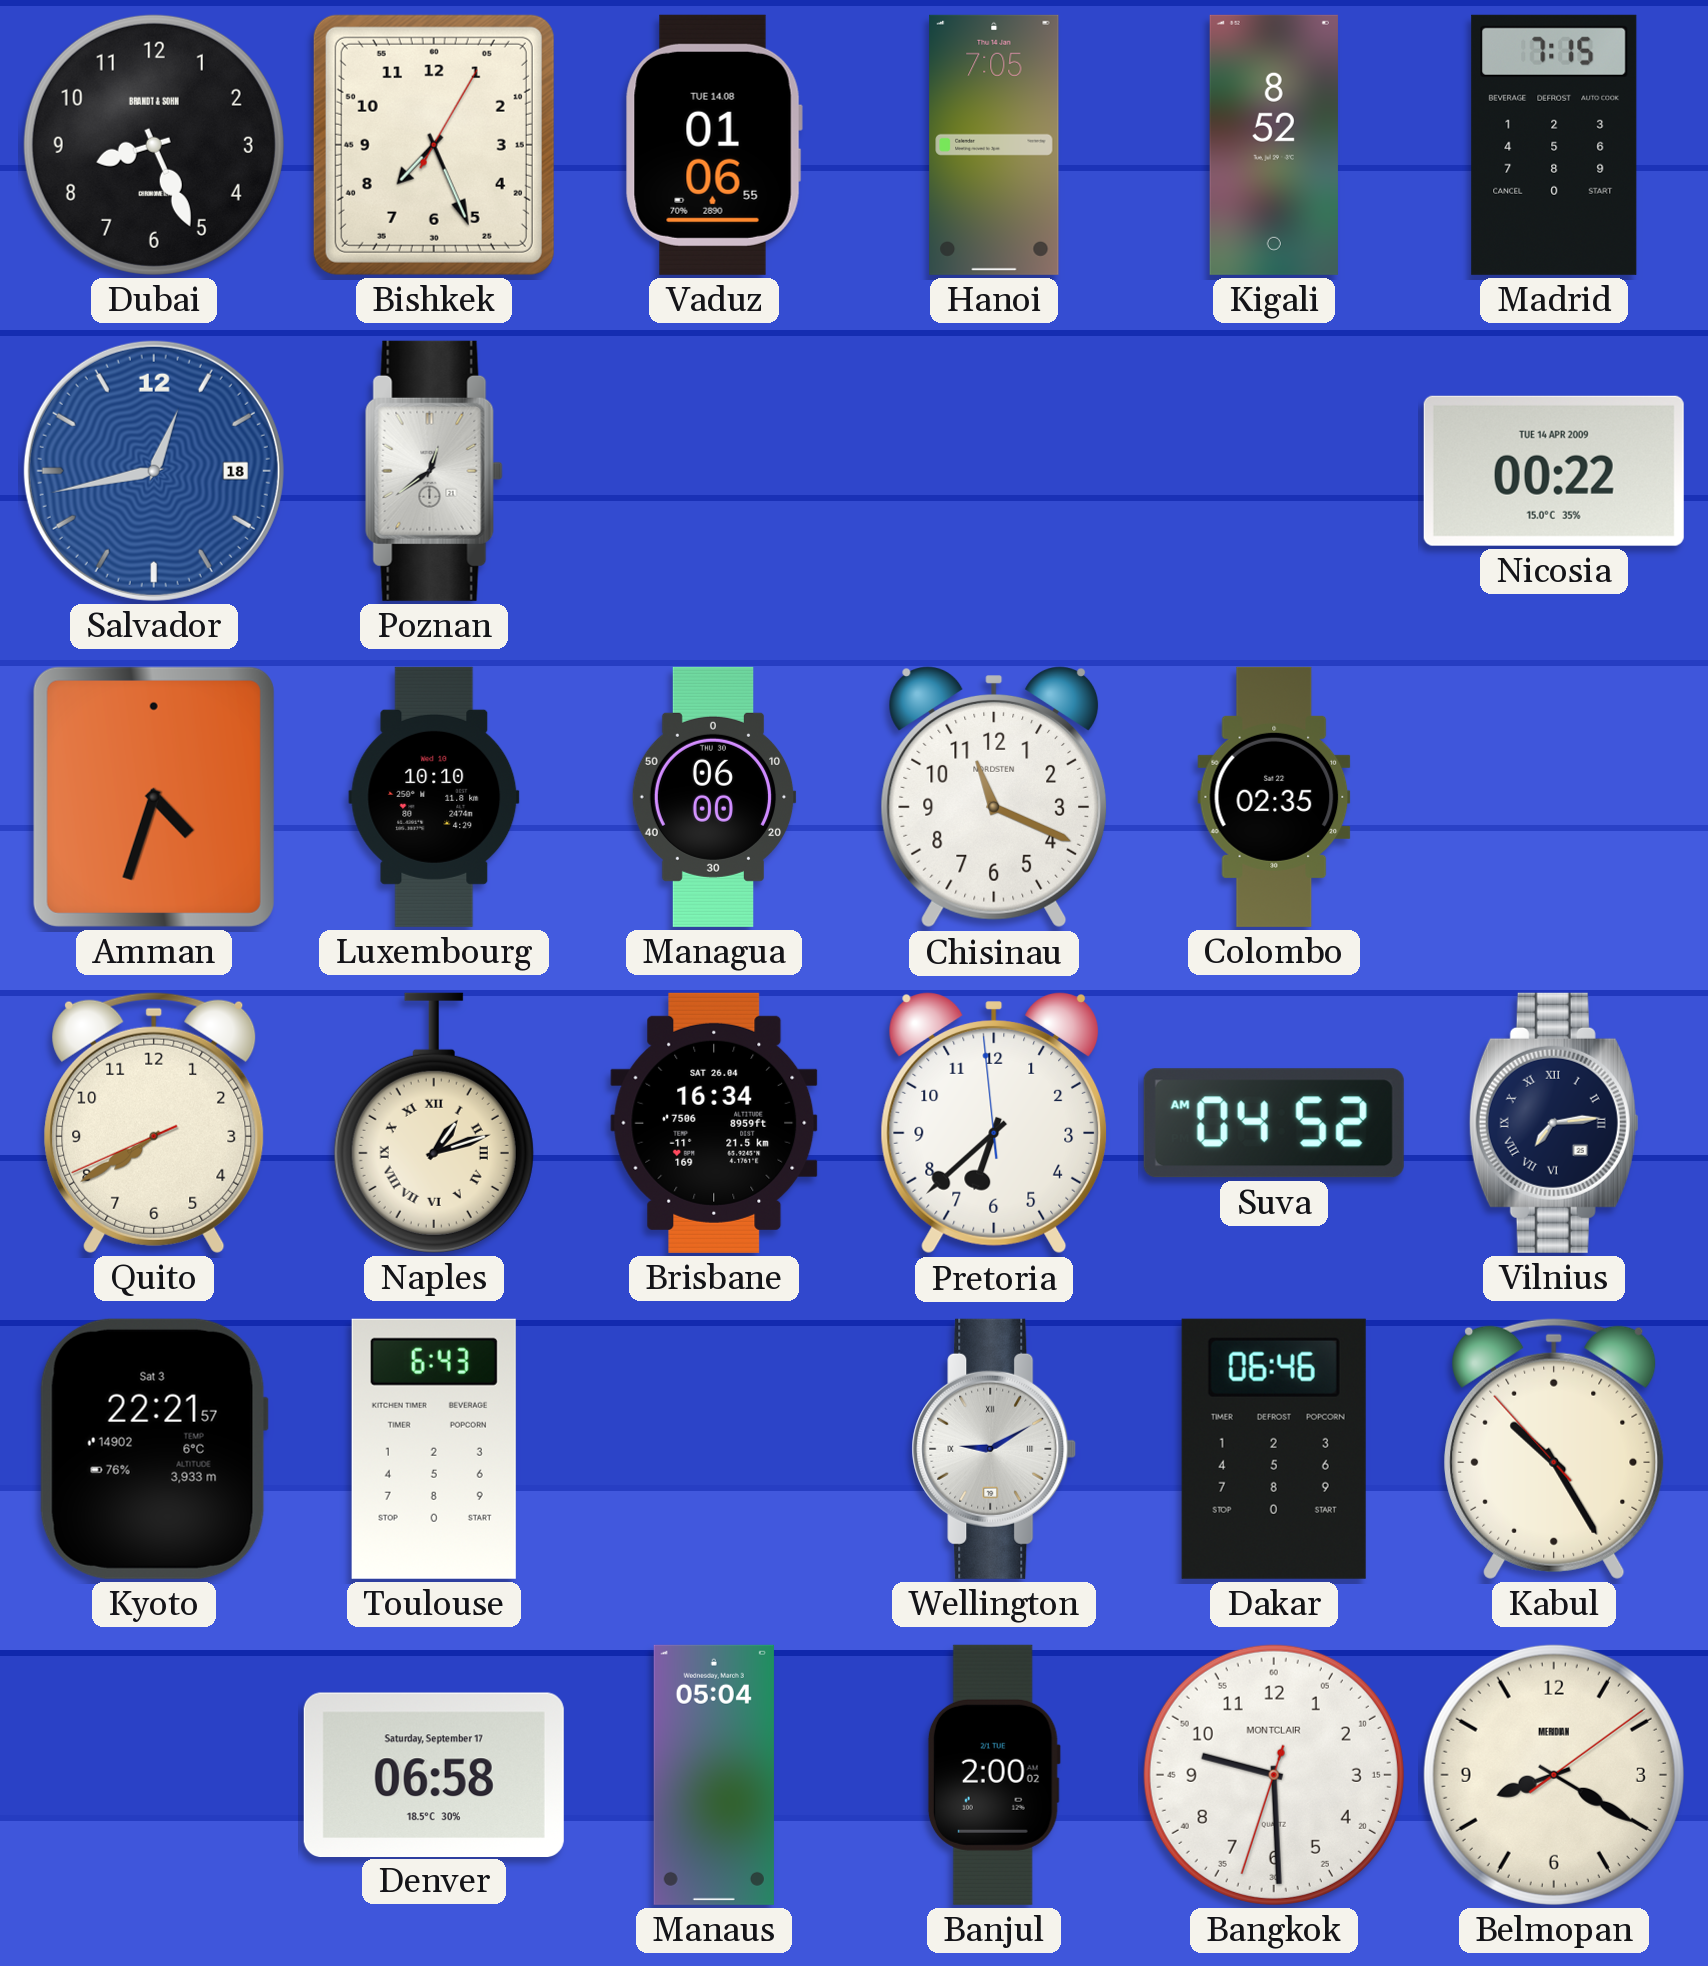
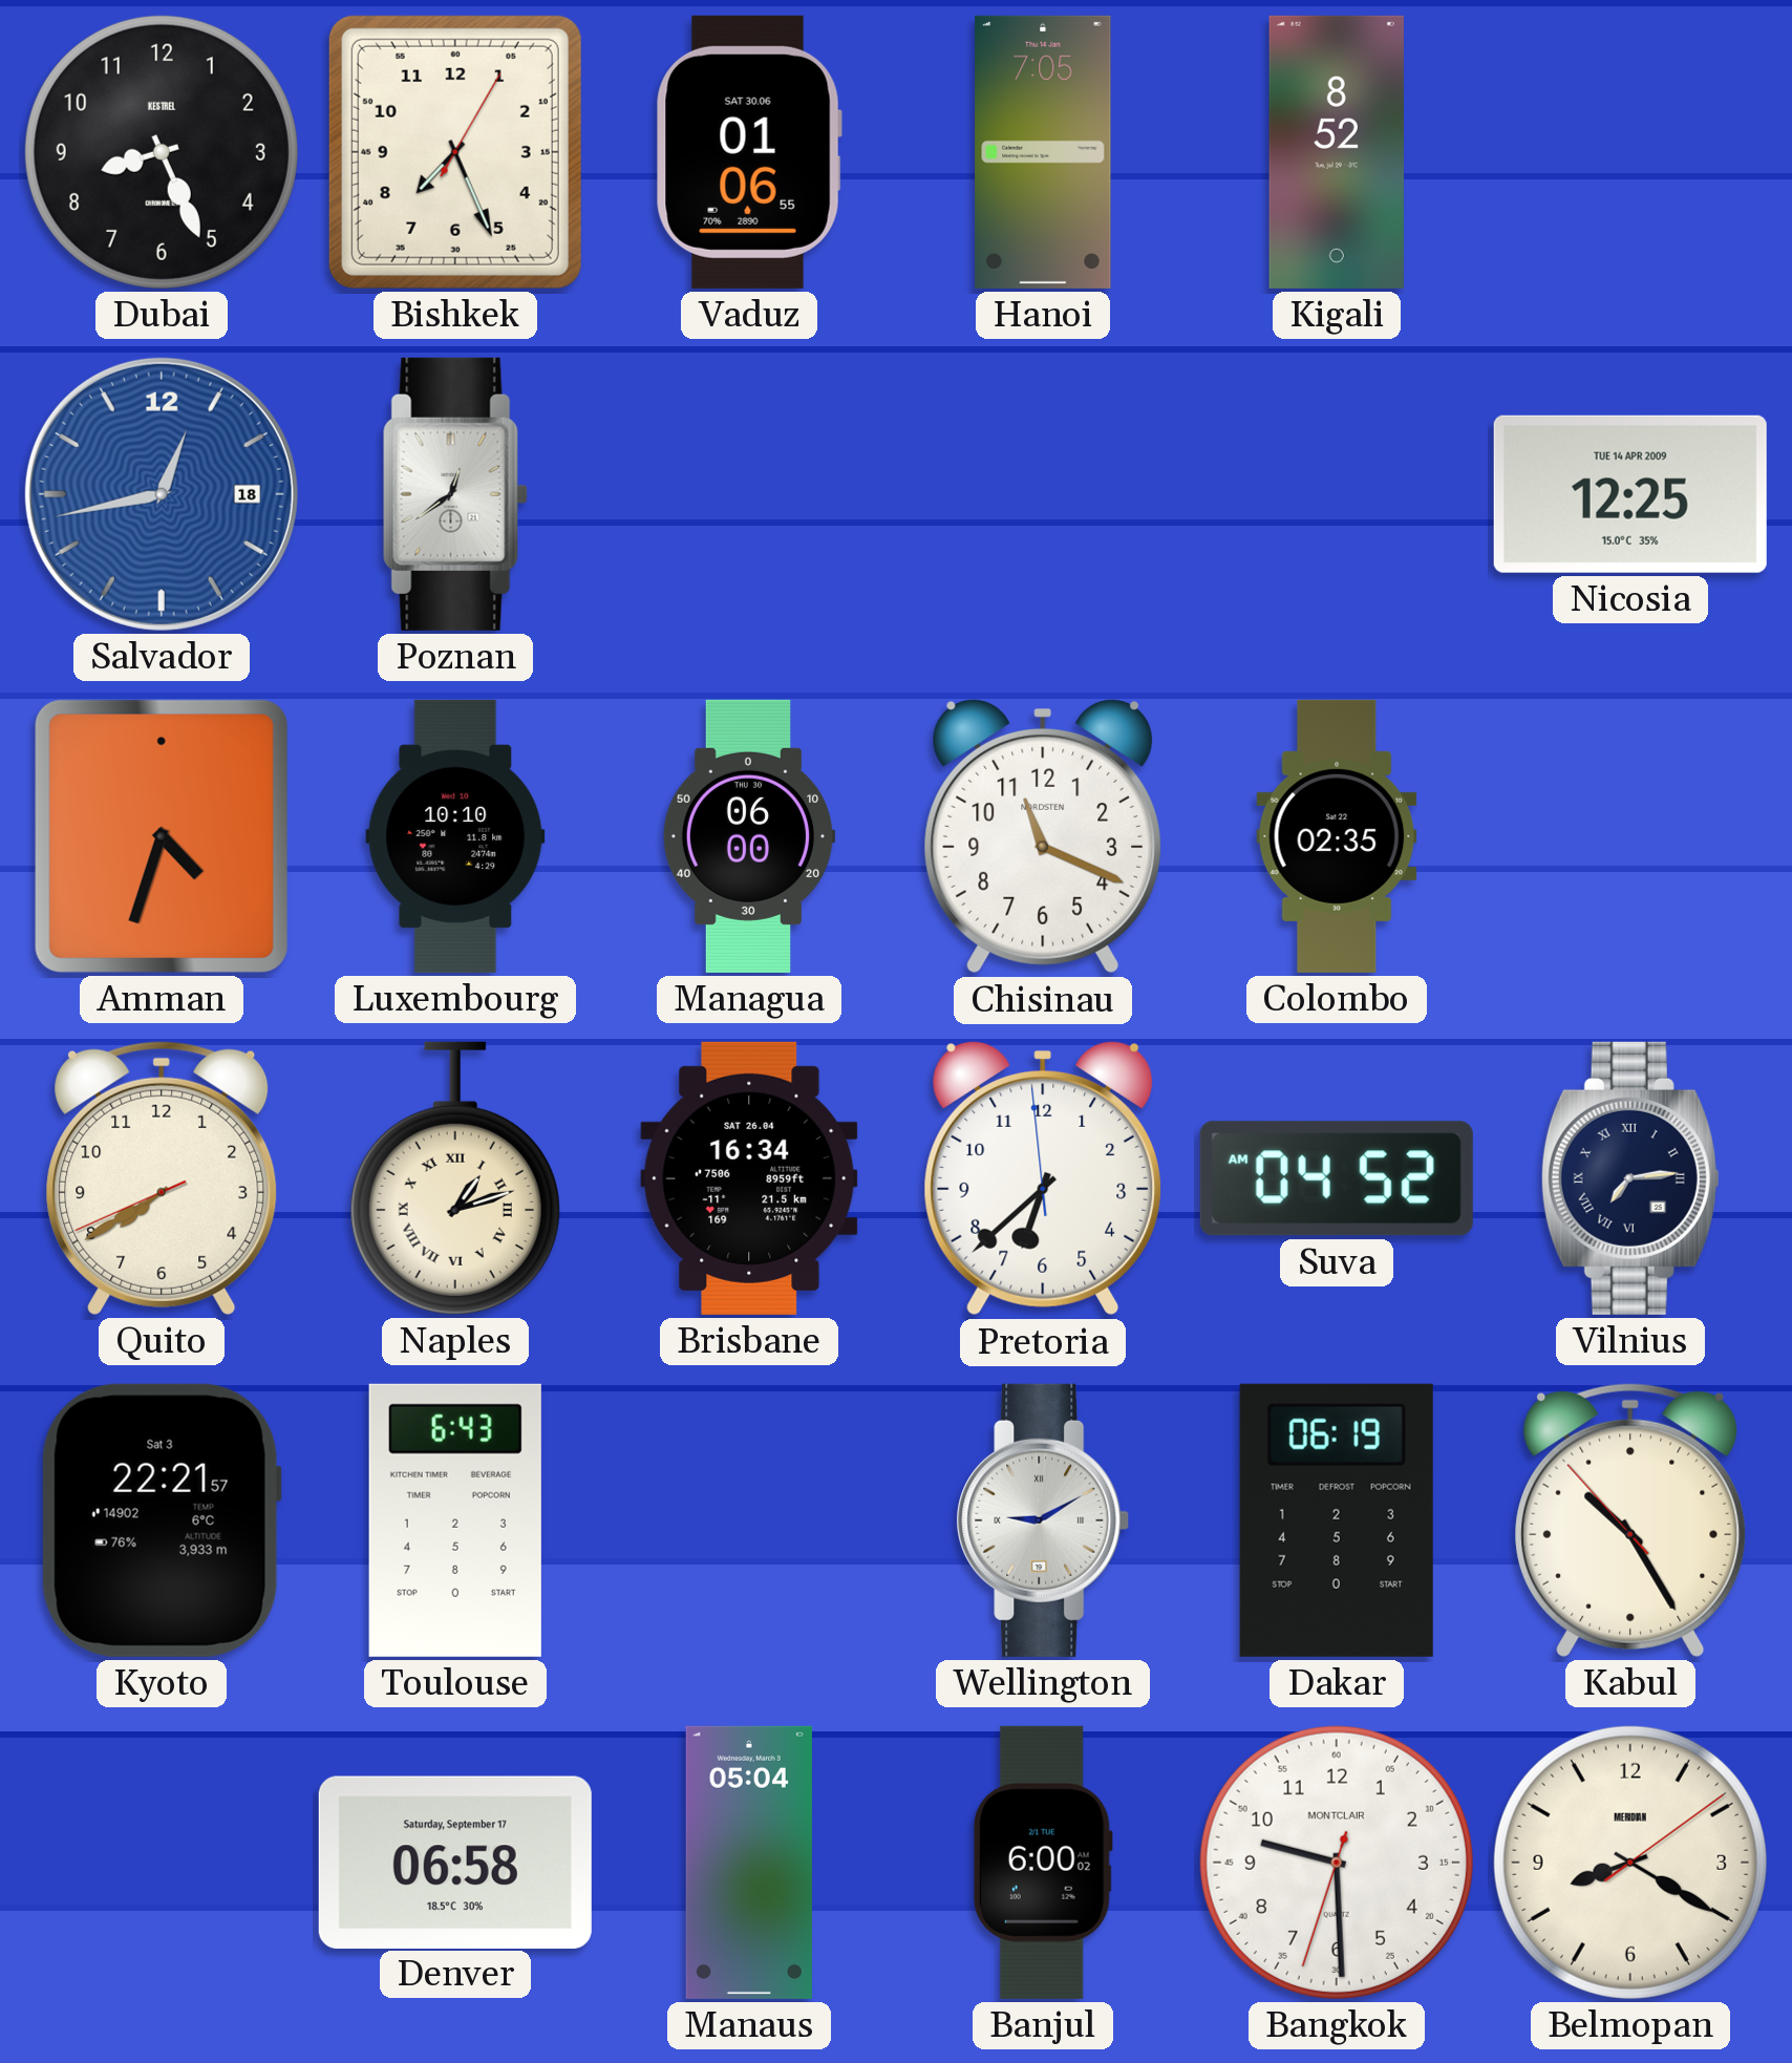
Dubai brand: BRANDT & SOHN -> KESTREL (162, 152)
Vaduz date: TUE 14.08 -> SAT 30.06 (749, 152)
Madrid: 7:15 -> none (1554, 145)
Nicosia: 00:22 -> 12:25 (1630, 494)
Dakar: 06:46 -> 06:19 (1337, 1520)
Banjul: 2:00 -> 6:00 (1043, 1863)
